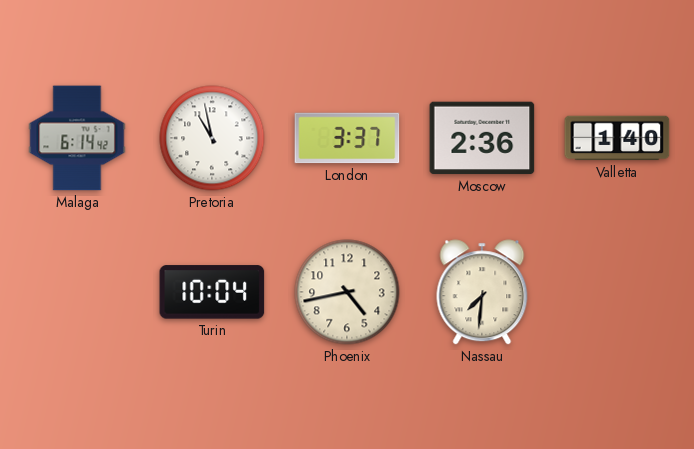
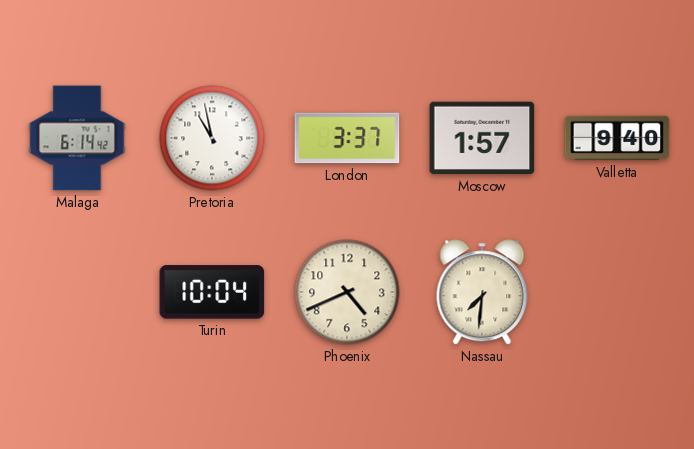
Moscow: 2:36 -> 1:57 (482, 138)
Valletta: 1:40 -> 9:40 (617, 138)
Phoenix: 4:43 -> 4:41 (347, 292)
